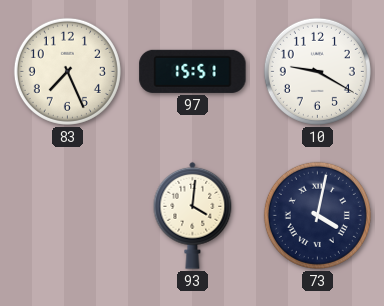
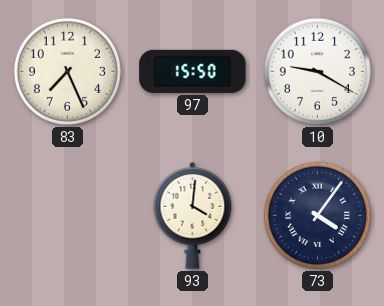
97: 15:51 -> 15:50 (193, 71)
73: 4:02 -> 4:06 (317, 215)
